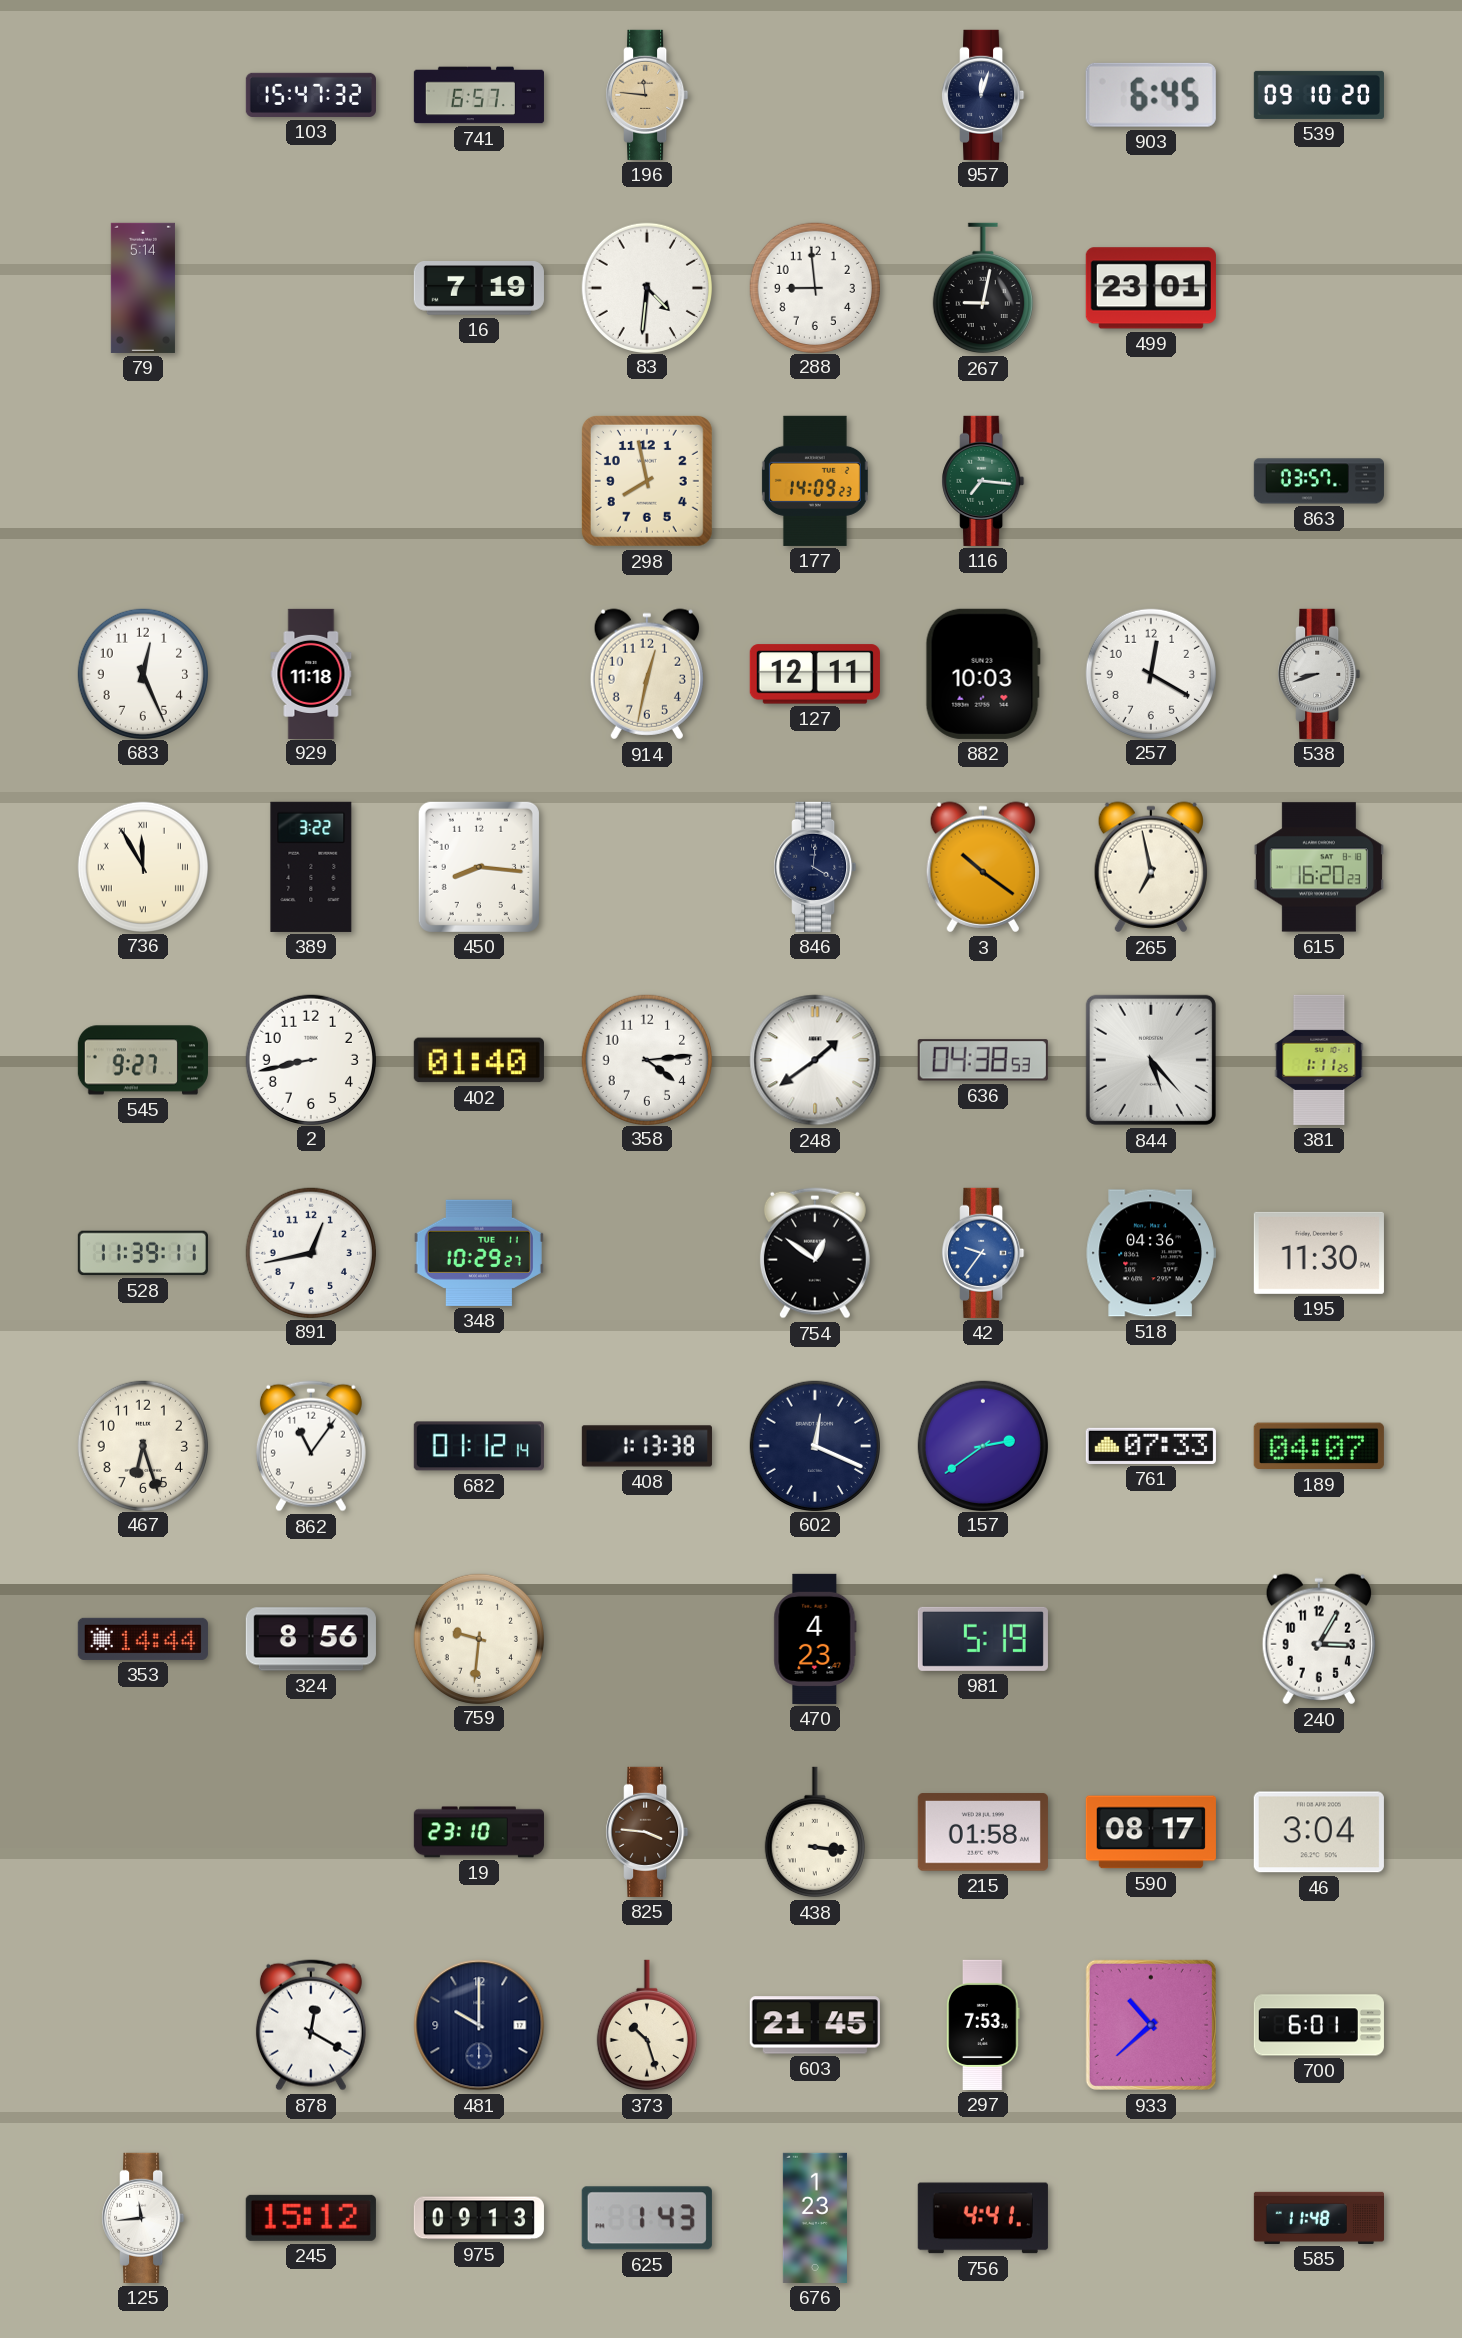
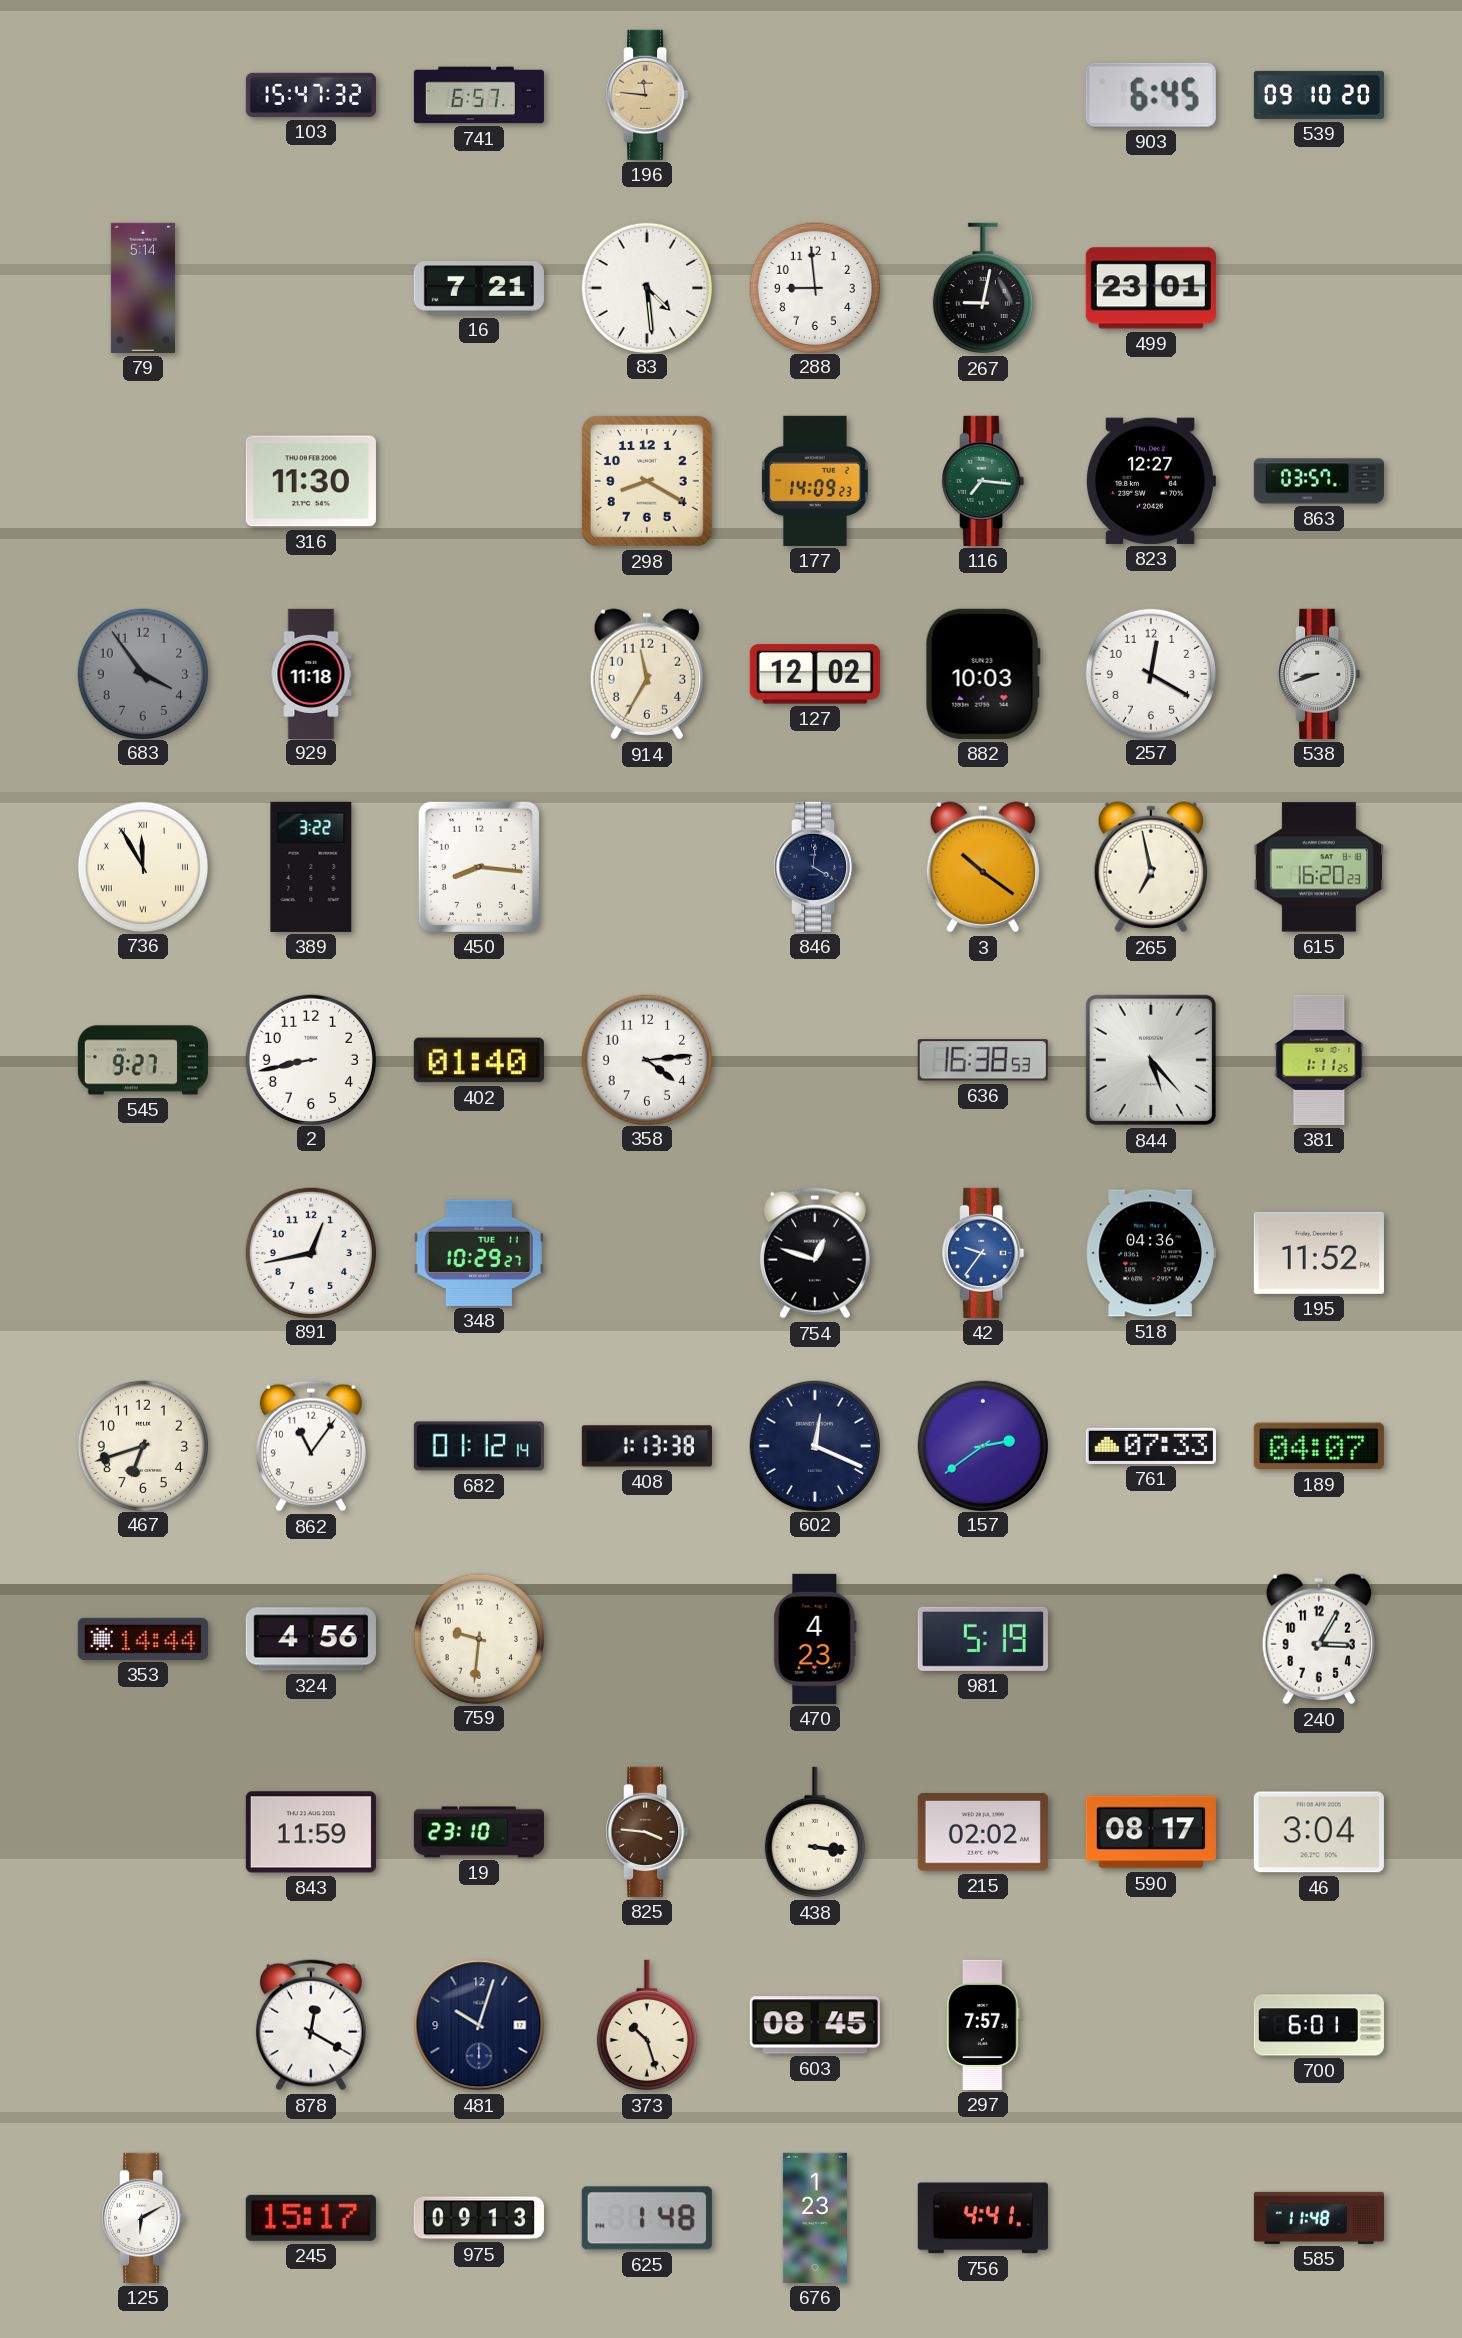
957: 12:03 -> none (983, 95)
16: 7:19 -> 7:21 (479, 289)
83: 4:31 -> 4:29 (646, 287)
316: none -> 11:30 (311, 481)
298: 7:58 -> 8:20 (647, 481)
823: none -> 12:27 (1150, 481)
683: 12:26 -> 3:54 (142, 673)
683 dial: white -> grey (142, 673)
914: 12:32 -> 11:35 (647, 674)
127: 12:11 -> 12:02 (815, 674)
248: 1:39 -> none (815, 1060)
636: 04:38 -> 16:38 (983, 1060)
528: 11:39 -> none (143, 1253)
754: 12:51 -> 12:48 (815, 1253)
195: 11:30 -> 11:52 (1319, 1253)
467: 6:27 -> 6:42 (142, 1445)
324: 8:56 -> 4:56 (311, 1639)
843: none -> 11:59 (311, 1832)
215: 01:58 -> 02:02 (983, 1832)
481: 10:00 -> 10:03 (479, 2025)
603: 21:45 -> 08:45 (815, 2025)
297: 7:53 -> 7:57 (983, 2025)
933: 10:38 -> none (1151, 2025)
125: 11:44 -> 6:10 (143, 2218)
245: 15:12 -> 15:17 (311, 2218)
625: 1:43 -> 1:48 (647, 2218)
